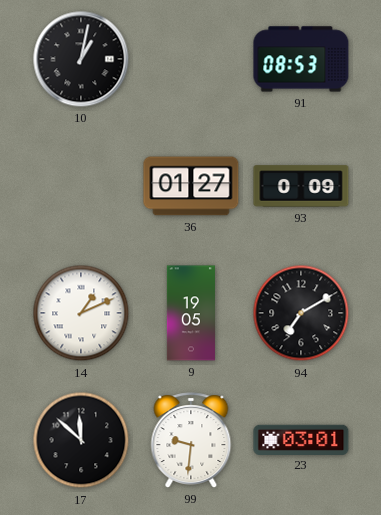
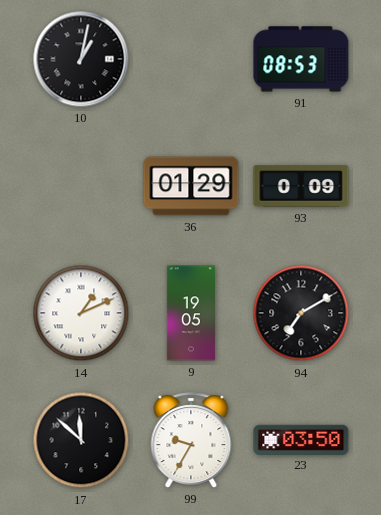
36: 01:27 -> 01:29 (191, 186)
99: 9:31 -> 9:35 (191, 440)
23: 03:01 -> 03:50 (301, 439)
